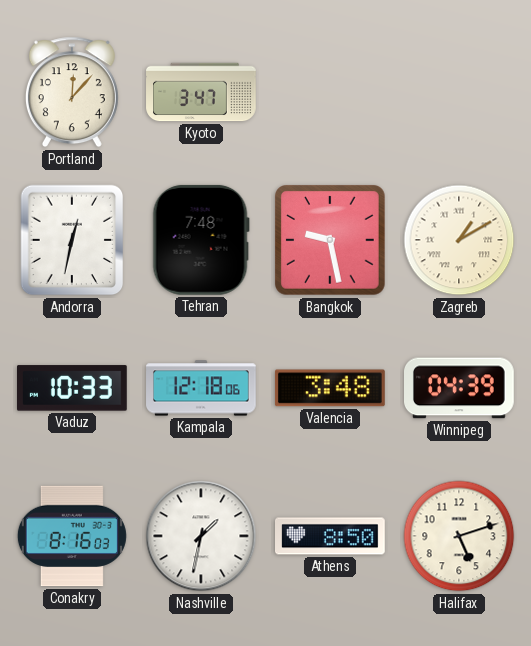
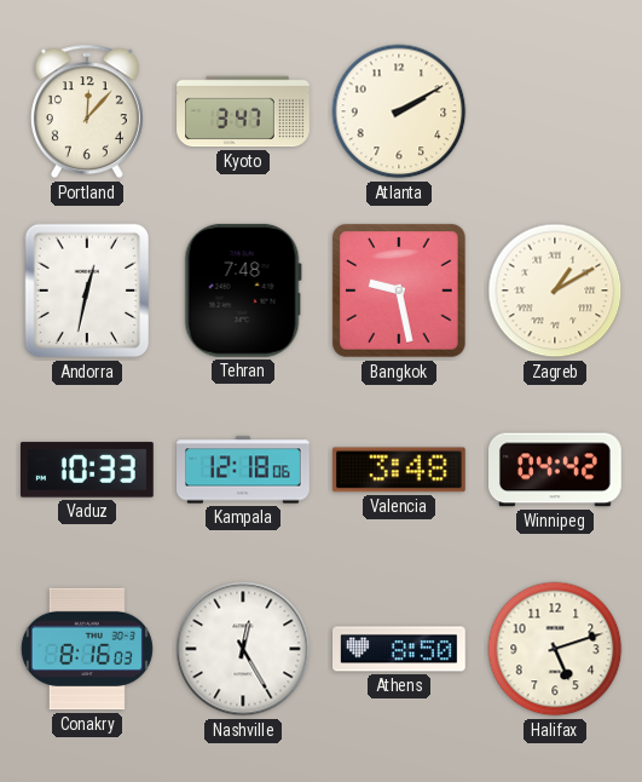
Atlanta: none -> 2:10 (399, 111)
Winnipeg: 04:39 -> 04:42 (556, 470)
Nashville: 1:32 -> 12:25 (243, 649)
